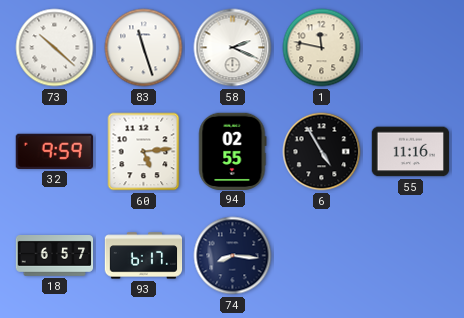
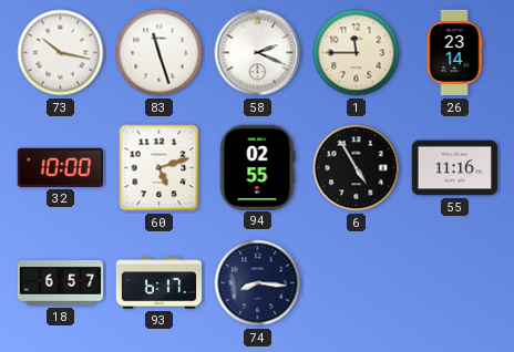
73: 10:22 -> 10:17 (61, 53)
1: 11:47 -> 11:45 (357, 53)
26: none -> 23:14 (454, 53)
32: 9:59 -> 10:00 (60, 167)
60: 5:14 -> 5:12 (160, 168)
